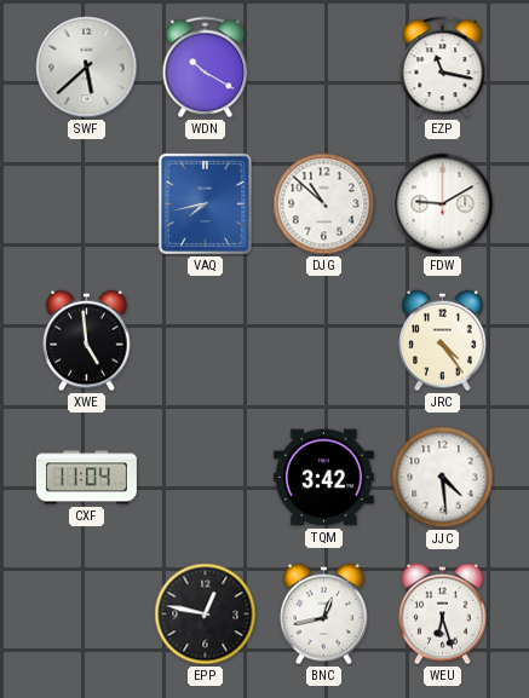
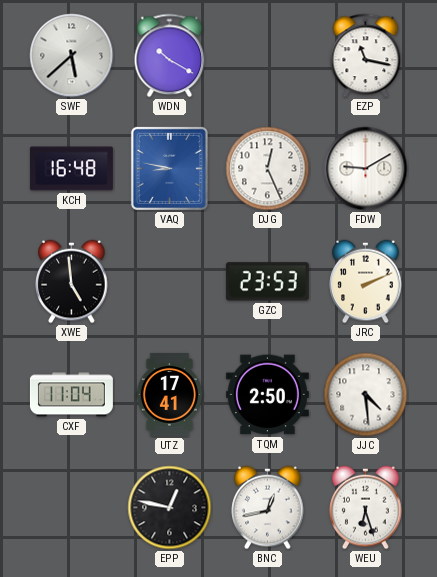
KCH: none -> 16:48 (71, 169)
VAQ: 7:43 -> 8:47 (169, 168)
DJG: 10:52 -> 12:26 (268, 169)
GZC: none -> 23:53 (267, 282)
JRC: 4:24 -> 2:11 (366, 282)
UTZ: none -> 17:41 (170, 394)
TQM: 3:42 -> 2:50 (267, 395)
